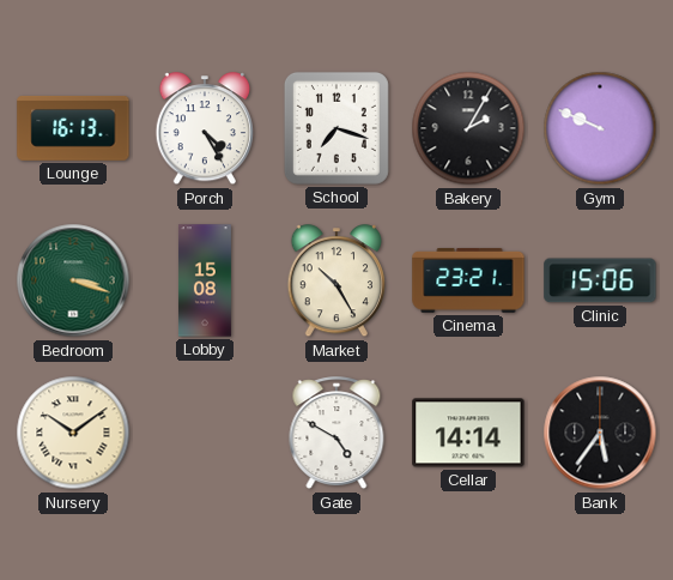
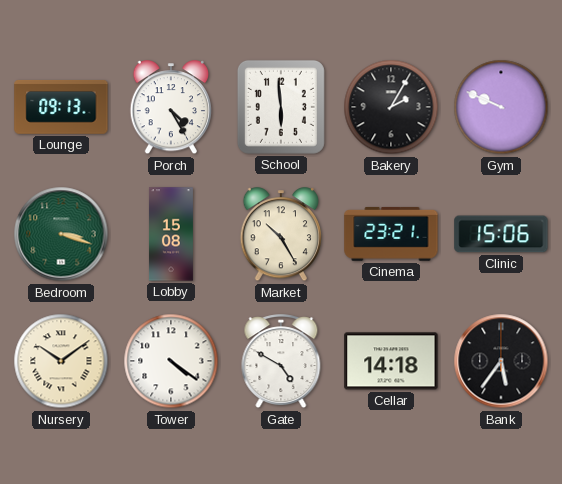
Lounge: 16:13 -> 09:13 (61, 107)
School: 7:18 -> 5:59 (281, 107)
Tower: none -> 4:21 (171, 361)
Cellar: 14:14 -> 14:18 (391, 361)
